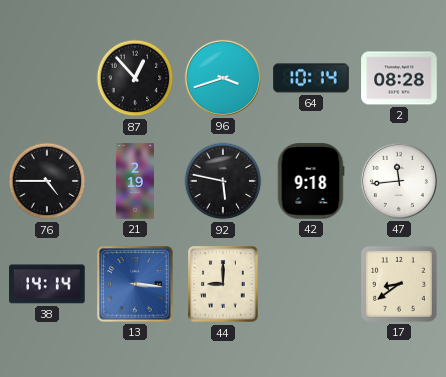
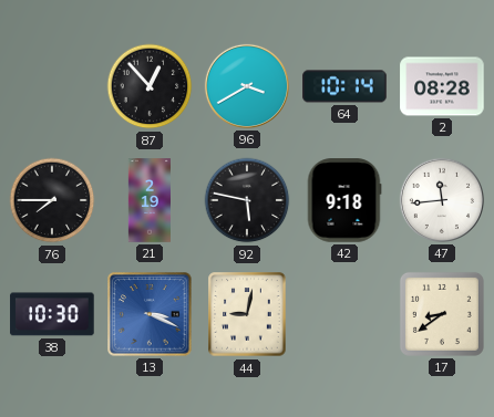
96: 3:42 -> 3:40 (247, 86)
76: 4:45 -> 7:45 (52, 200)
38: 14:14 -> 10:30 (52, 314)
13: 3:16 -> 3:19 (150, 314)
44: 9:00 -> 9:02 (247, 314)
